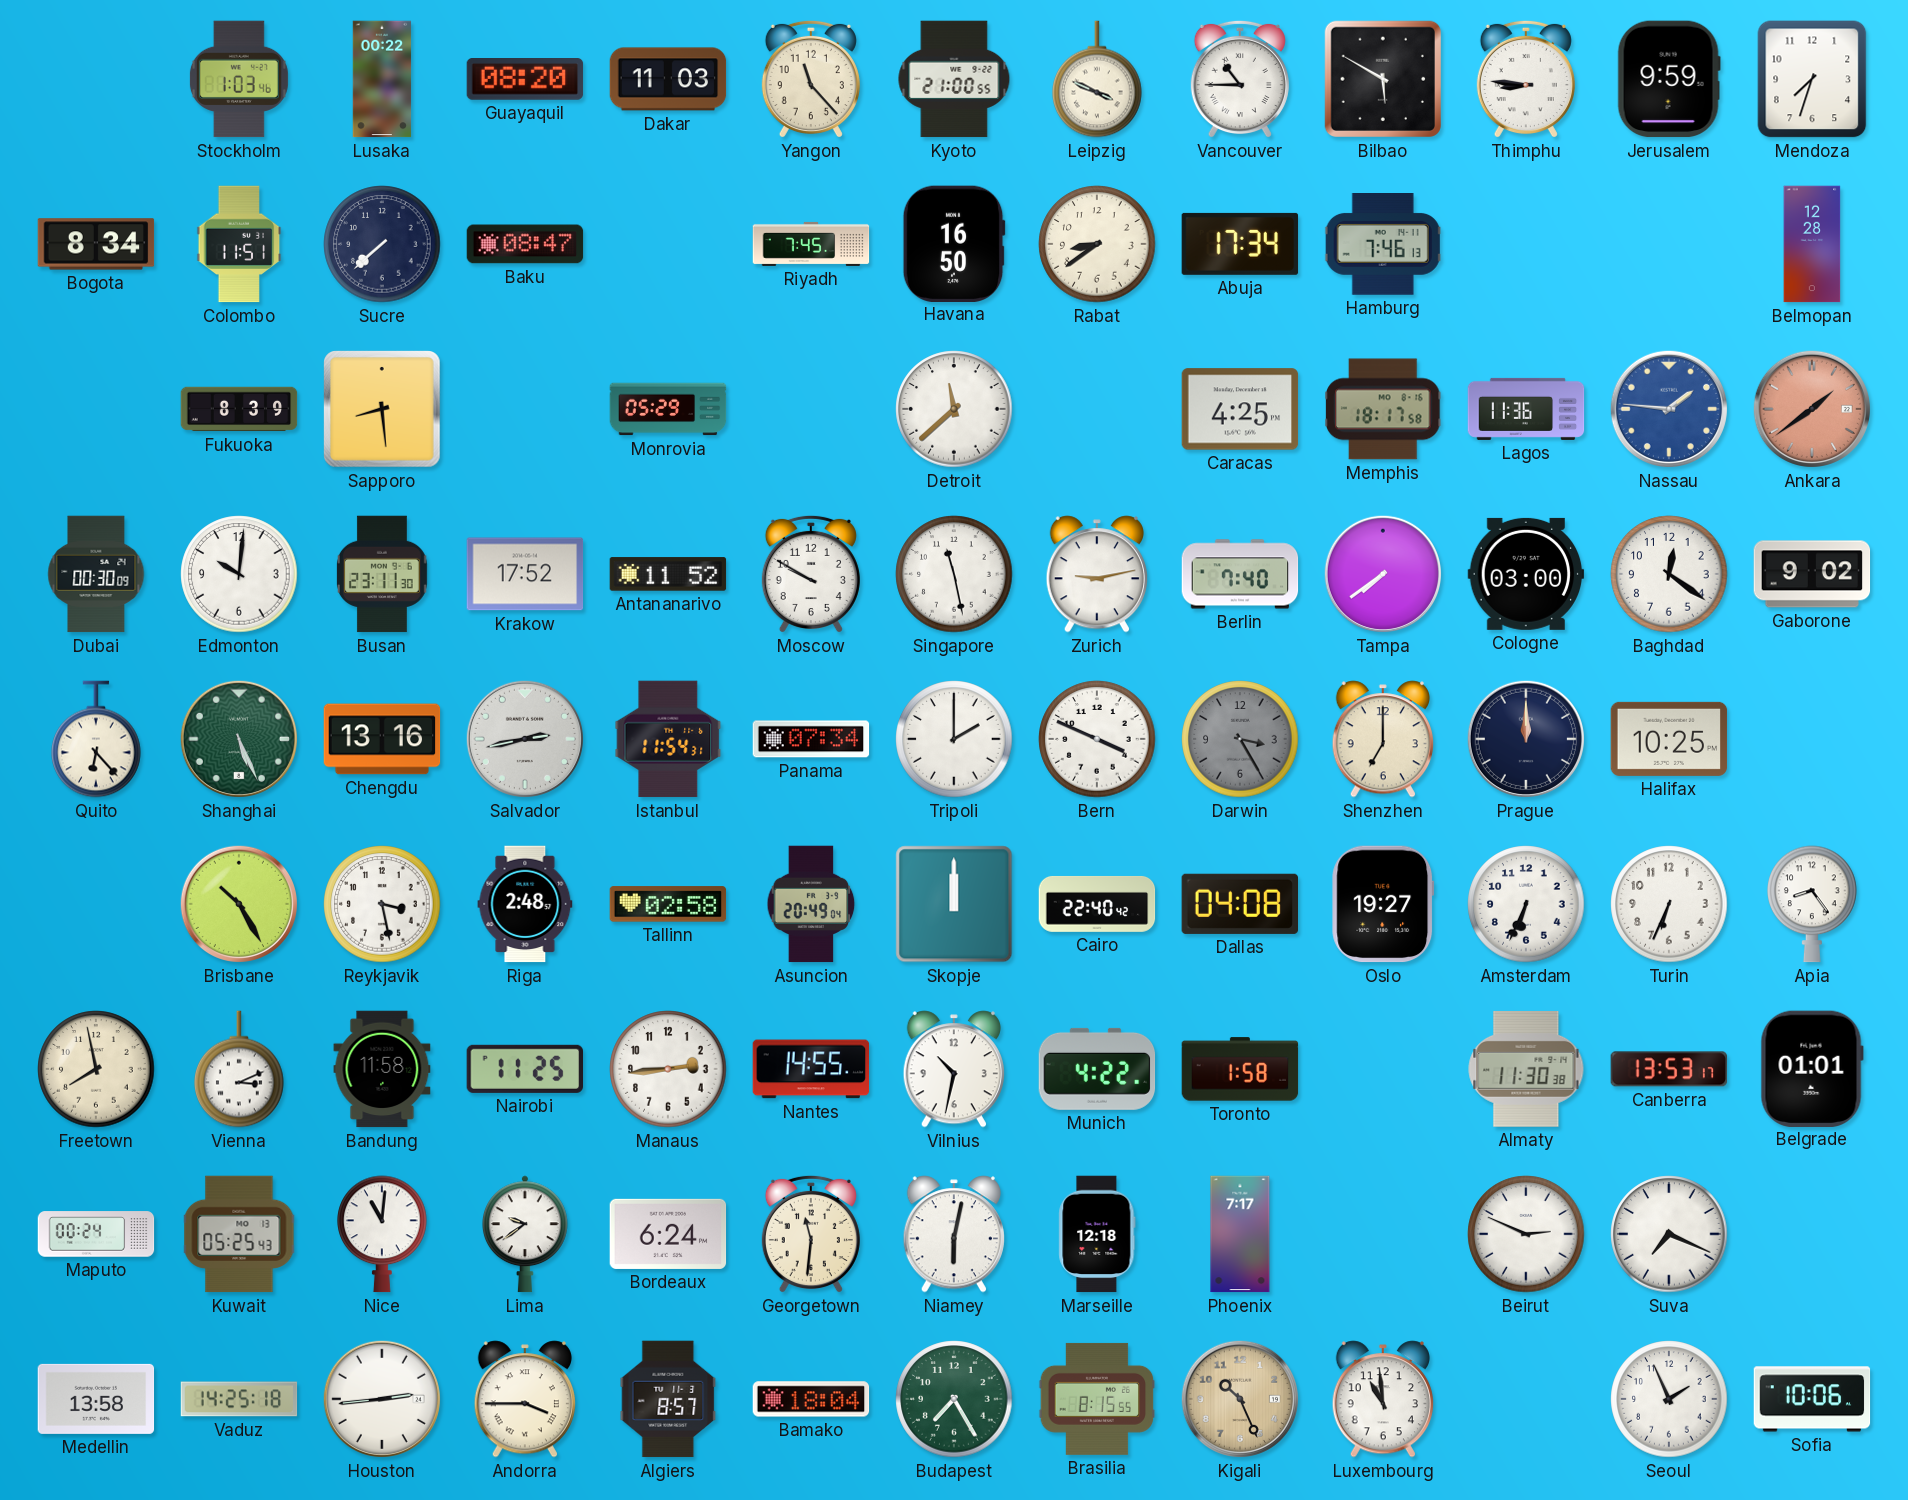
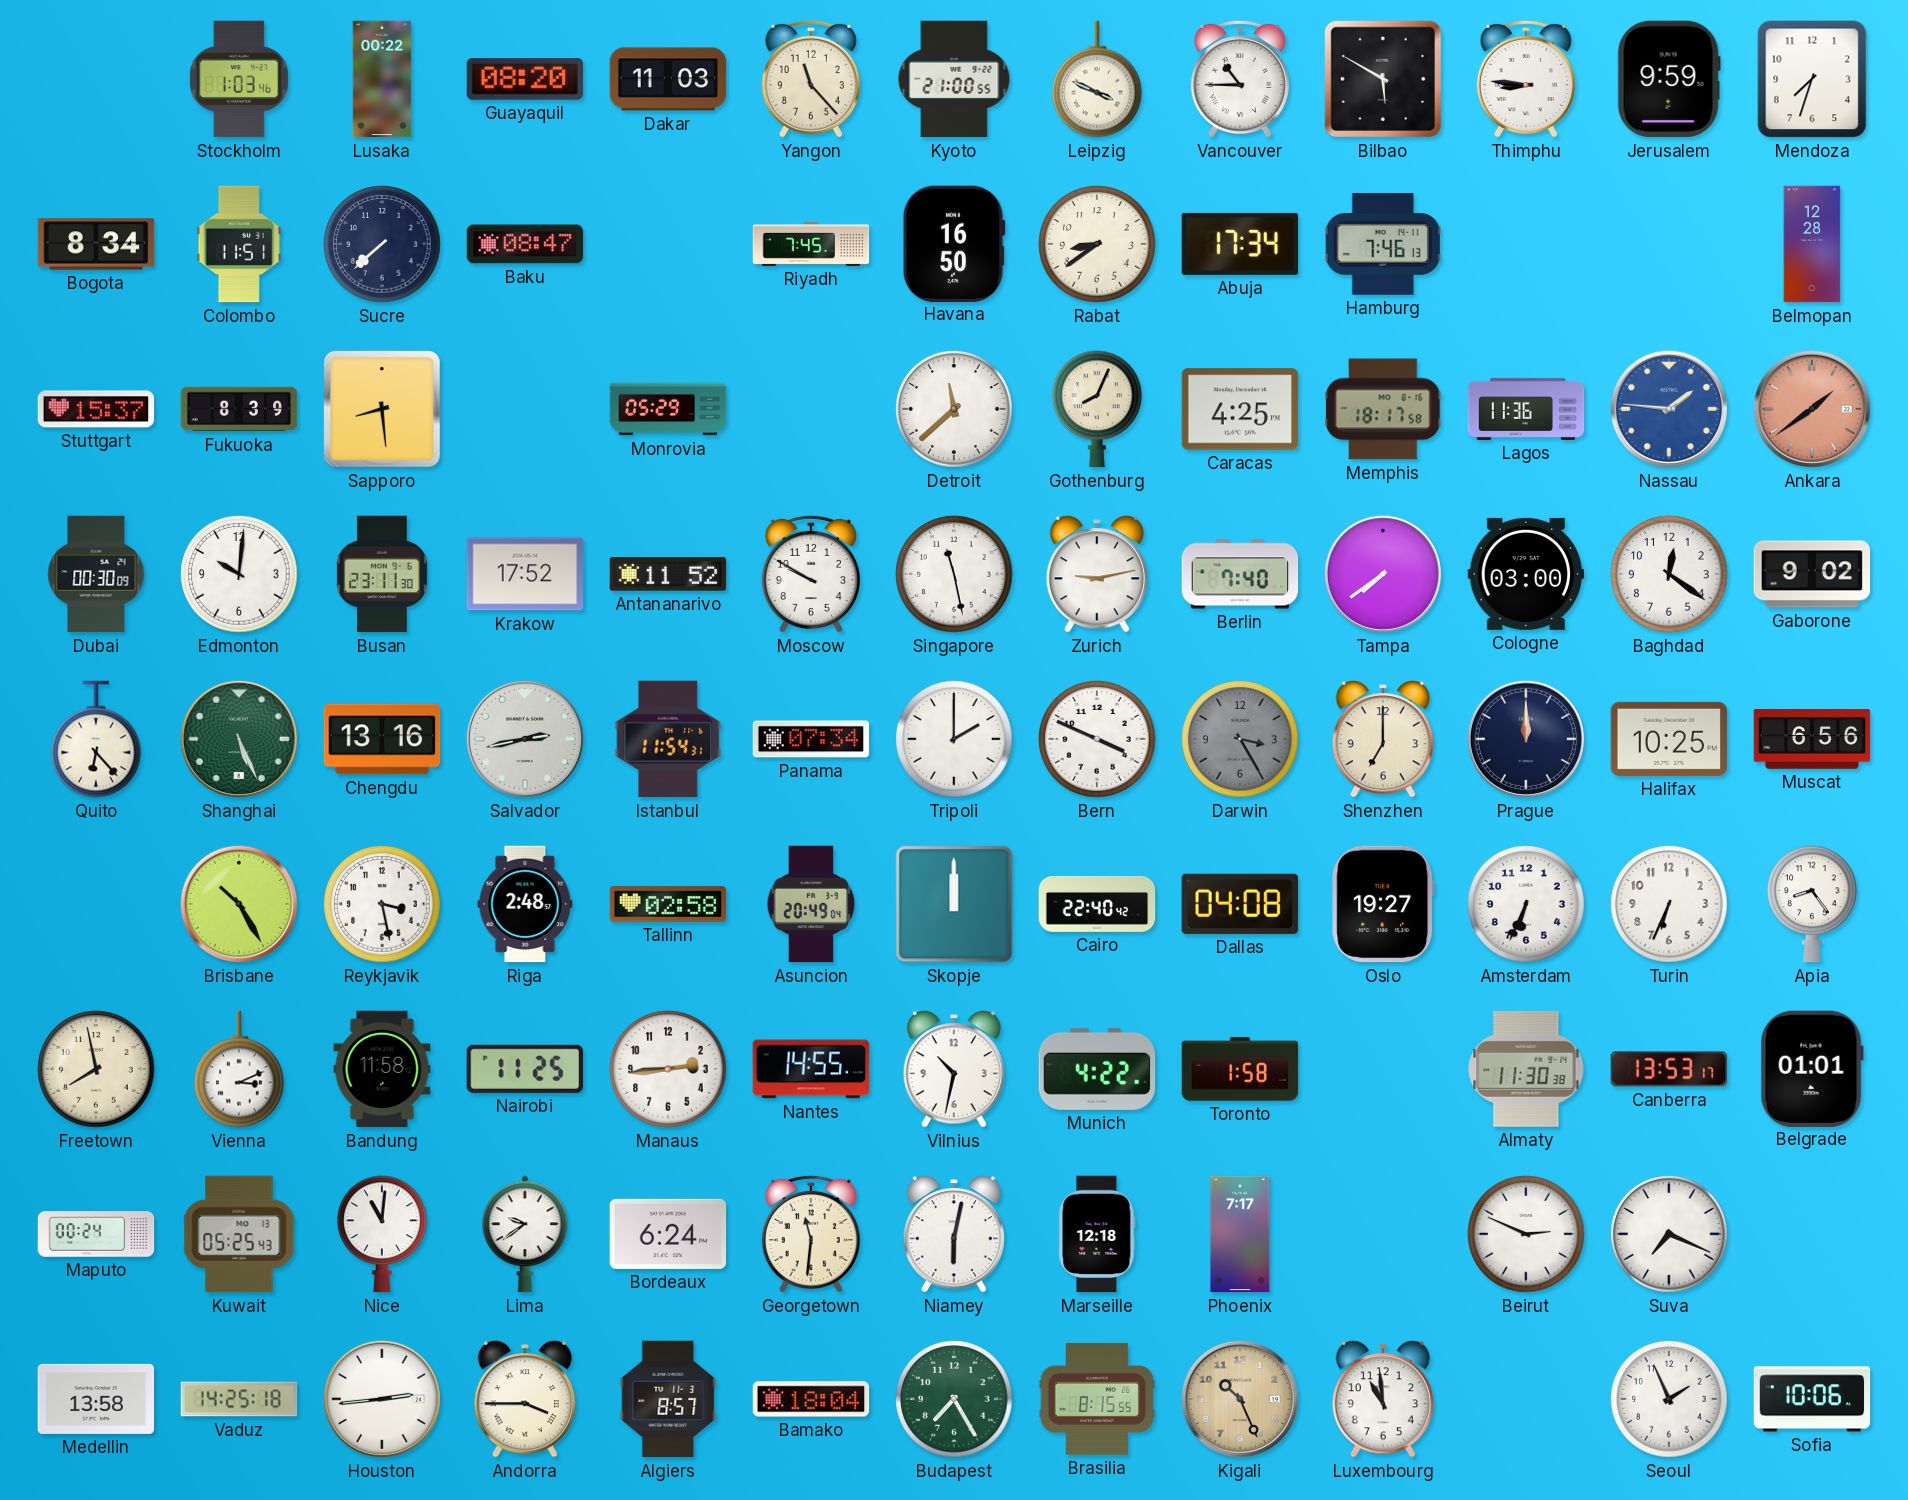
Stuttgart: none -> 15:37 (96, 409)
Gothenburg: none -> 8:04 (1097, 409)
Muscat: none -> 6:56 (1812, 739)
